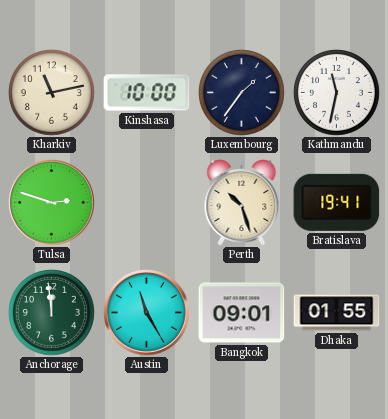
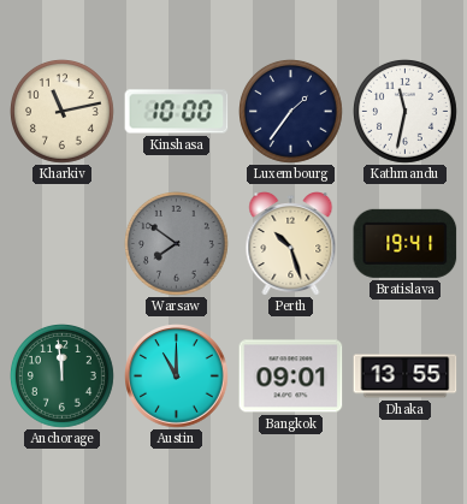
Tulsa: 2:48 -> none (52, 203)
Warsaw: none -> 7:51 (177, 244)
Austin: 11:25 -> 11:00 (177, 376)
Dhaka: 01:55 -> 13:55 (406, 376)
